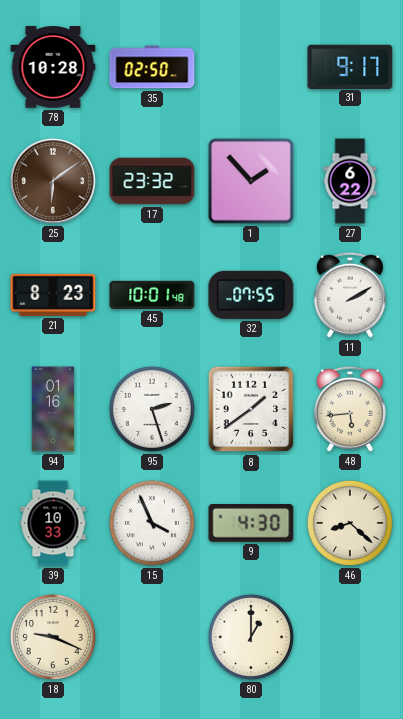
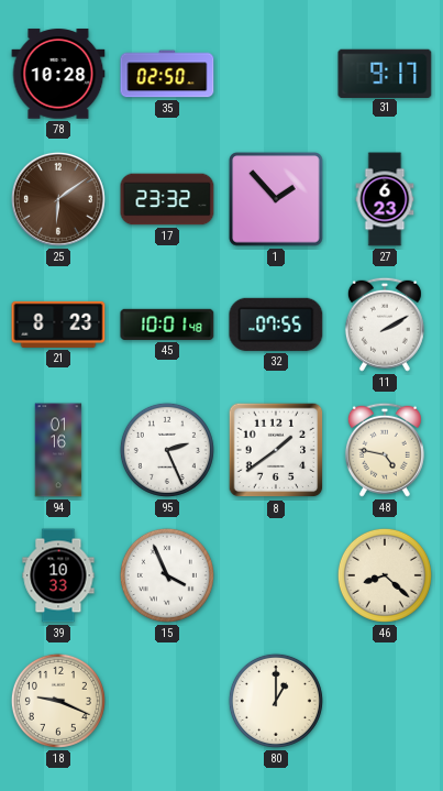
27: 6:22 -> 6:23 (385, 199)
95: 2:27 -> 2:26 (167, 450)
48: 5:44 -> 4:47 (385, 450)
9: 4:30 -> none (251, 524)
